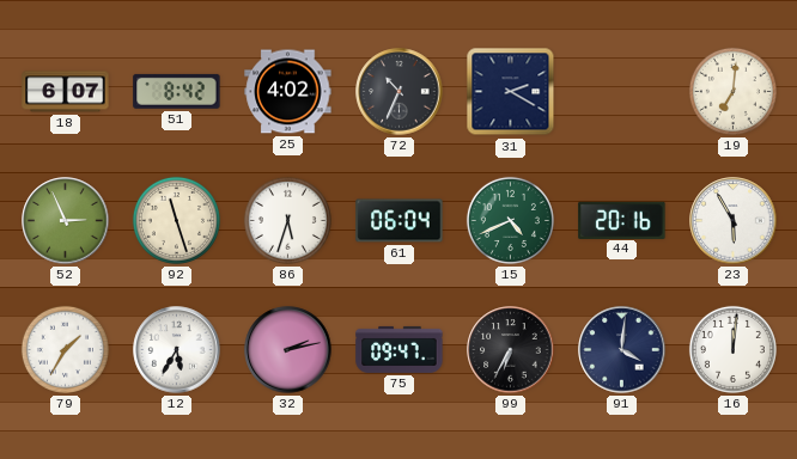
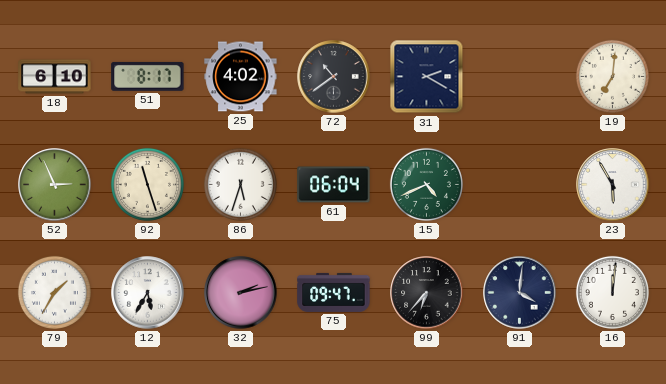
18: 6:07 -> 6:10 (55, 77)
51: 8:42 -> 8:17 (148, 76)
72: 10:34 -> 10:39 (334, 77)
44: 20:16 -> none (622, 220)
99: 6:35 -> 6:37 (427, 293)
